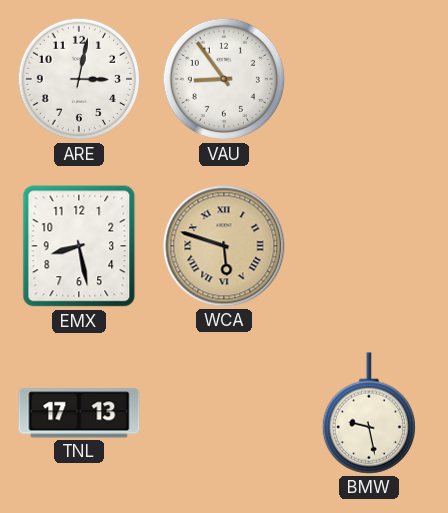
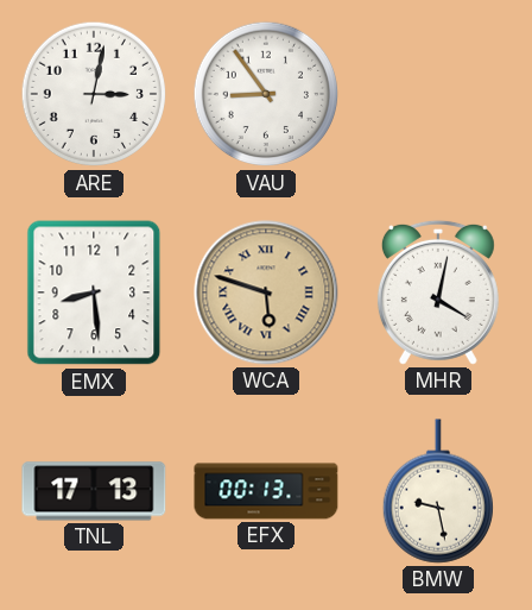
EMX: 8:28 -> 8:29 (94, 293)
MHR: none -> 4:02 (438, 293)
EFX: none -> 00:13 (266, 491)
